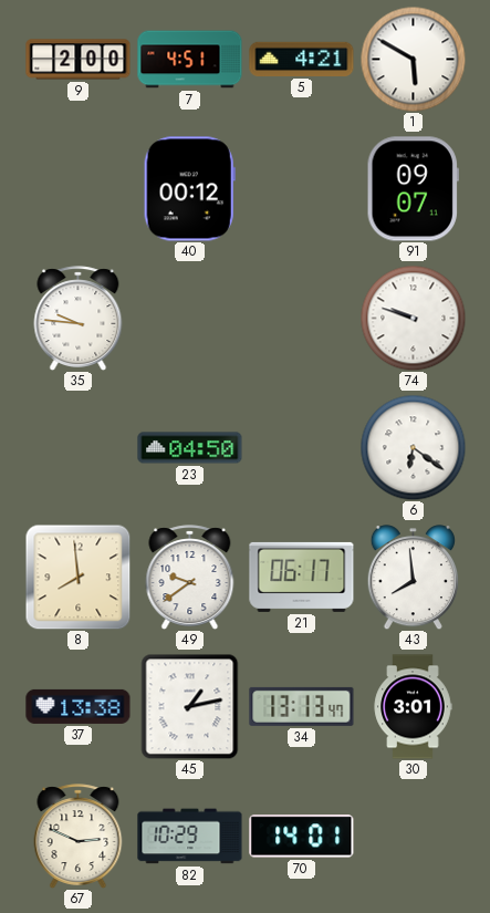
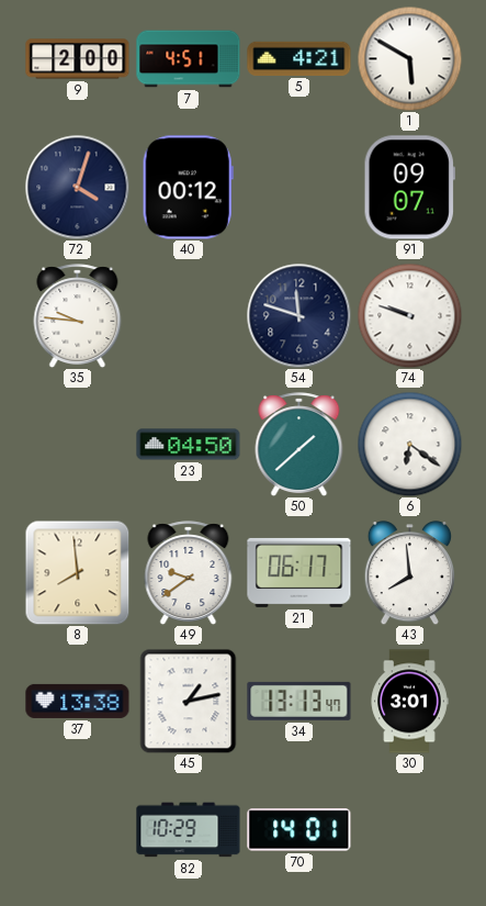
72: none -> 4:03 (77, 187)
54: none -> 11:48 (298, 315)
50: none -> 1:38 (299, 444)
67: 2:49 -> none (79, 836)
